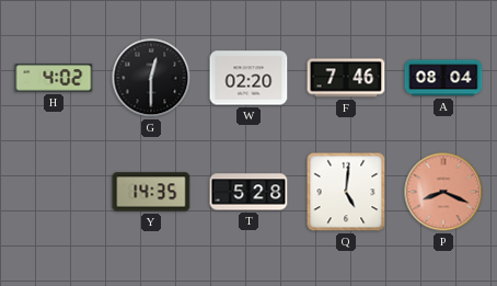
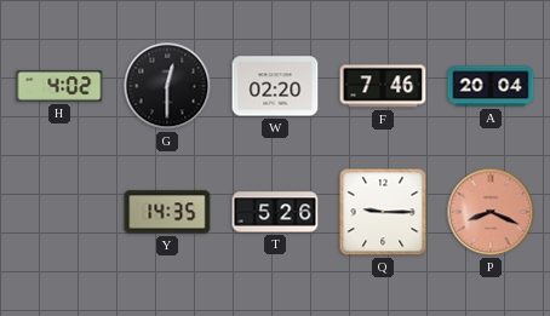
A: 08:04 -> 20:04 (491, 86)
T: 5:28 -> 5:26 (275, 212)
Q: 5:01 -> 9:15 (383, 212)
